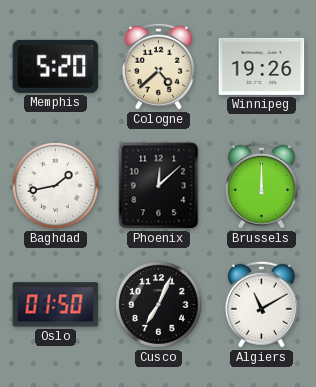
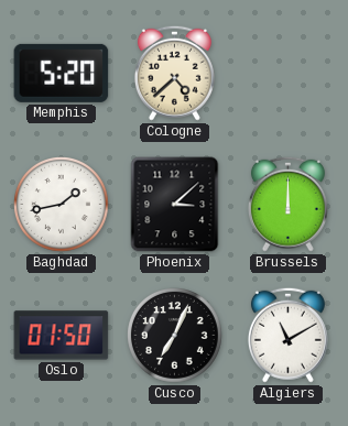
Winnipeg: 19:26 -> none (262, 66)
Phoenix: 12:08 -> 3:08 (175, 205)
